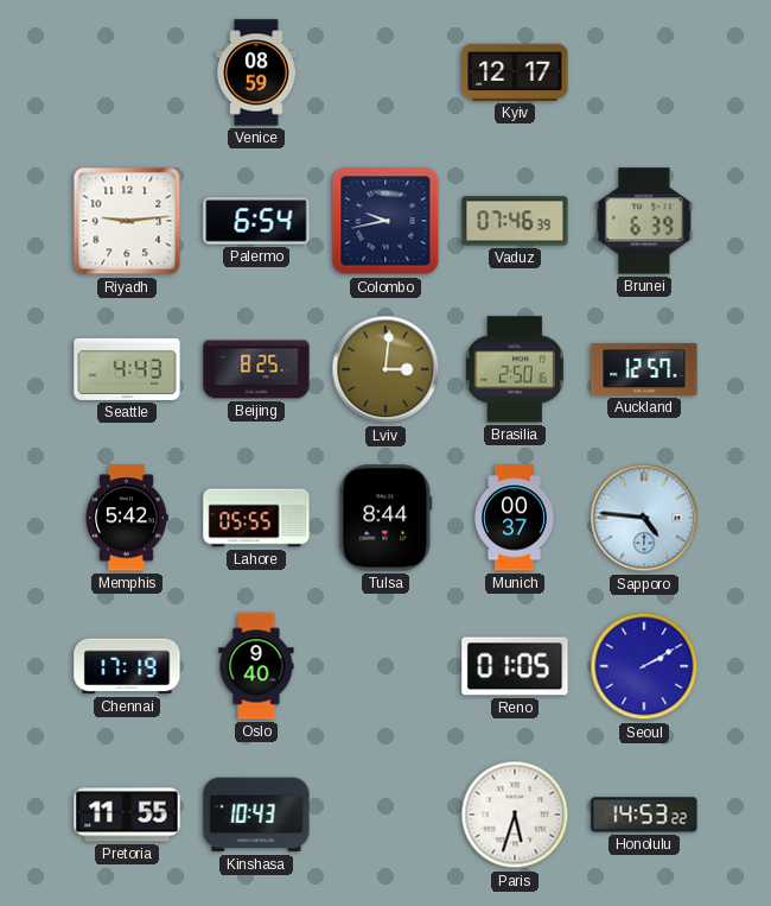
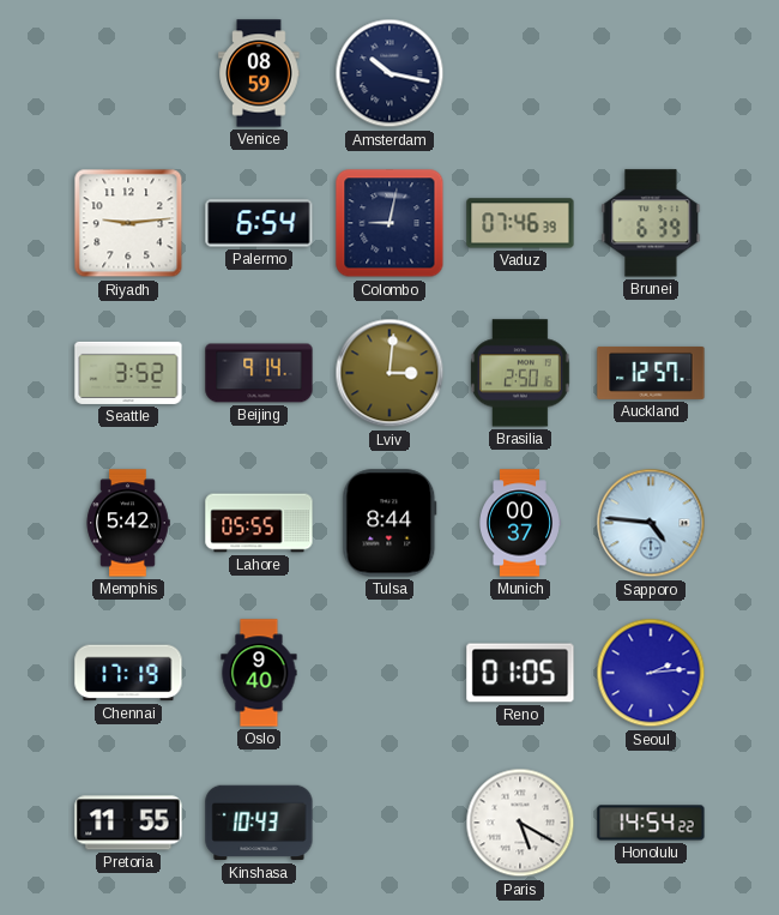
Amsterdam: none -> 10:17 (389, 73)
Kyiv: 12:17 -> none (515, 72)
Colombo: 9:43 -> 9:02 (389, 223)
Seattle: 4:43 -> 3:52 (128, 373)
Beijing: 8:25 -> 9:14 (259, 373)
Seoul: 2:10 -> 2:14 (651, 673)
Paris: 5:33 -> 5:20 (520, 823)
Honolulu: 14:53 -> 14:54 (651, 823)
